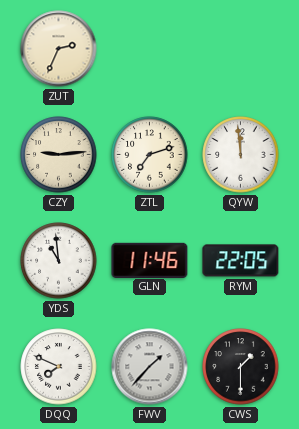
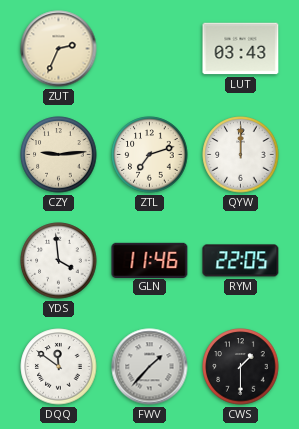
LUT: none -> 03:43 (241, 49)
QYW: 11:59 -> 12:00 (241, 155)
YDS: 10:59 -> 3:59 (59, 261)
DQQ: 7:49 -> 11:51 (59, 367)
